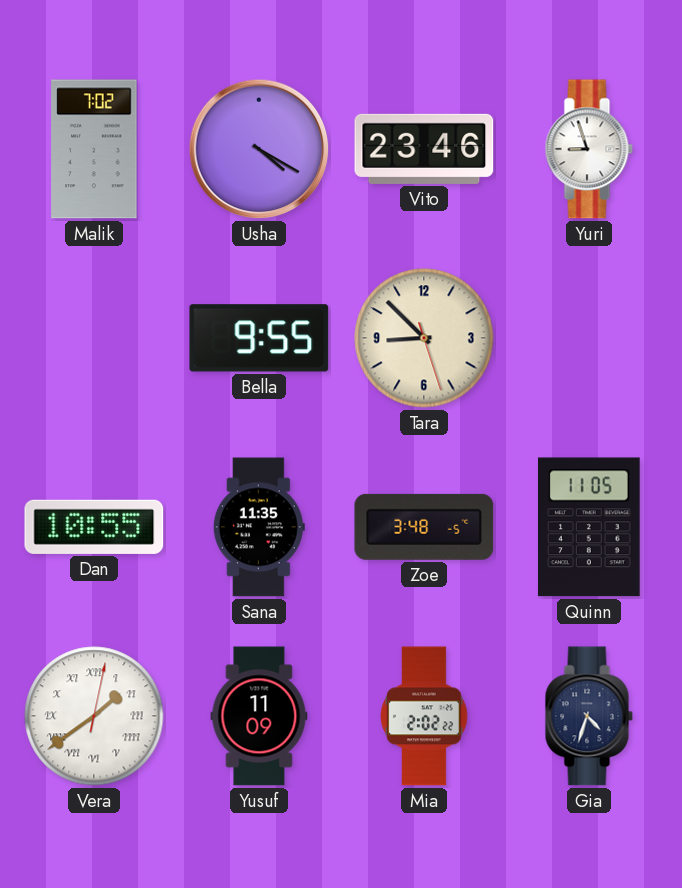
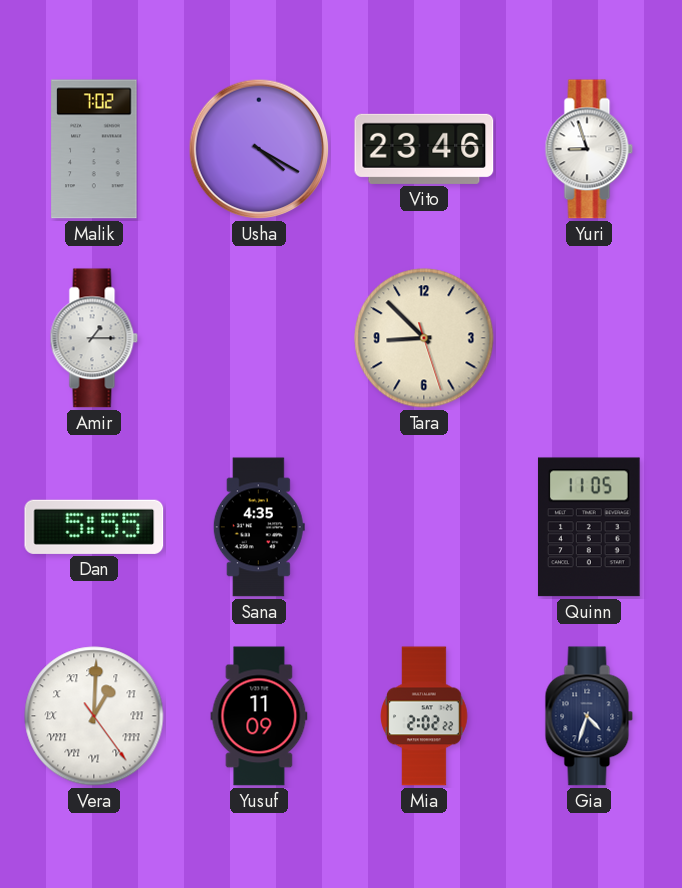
Amir: none -> 1:15 (94, 338)
Bella: 9:55 -> none (259, 338)
Dan: 10:55 -> 5:55 (94, 527)
Sana: 11:35 -> 4:35 (259, 527)
Zoe: 3:48 -> none (424, 527)
Vera: 1:39 -> 1:00 (94, 716)
